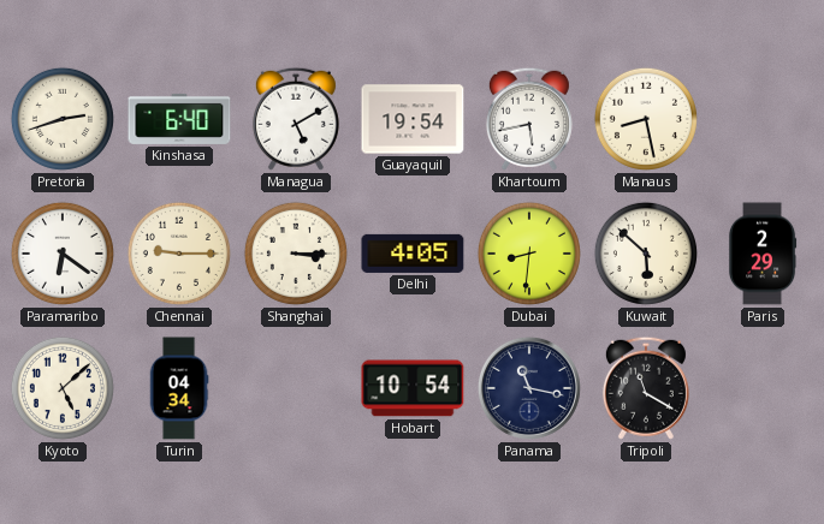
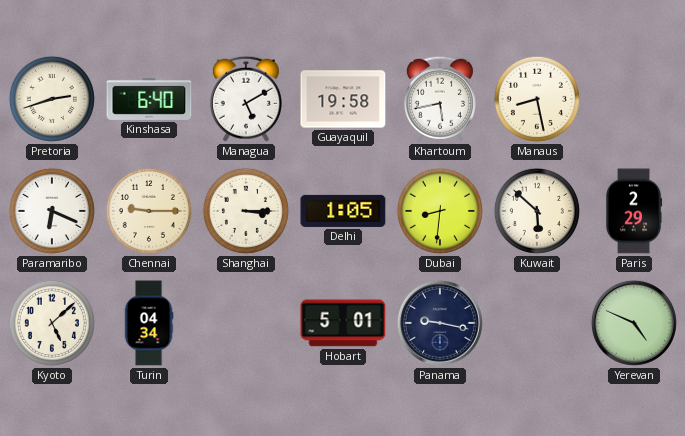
Guayaquil: 19:54 -> 19:58 (343, 99)
Paramaribo: 6:21 -> 6:19 (52, 211)
Delhi: 4:05 -> 1:05 (343, 211)
Hobart: 10:54 -> 5:01 (343, 323)
Panama: 11:17 -> 9:17 (440, 323)
Tripoli: 11:20 -> none (646, 388)
Yerevan: none -> 4:49 (634, 323)
